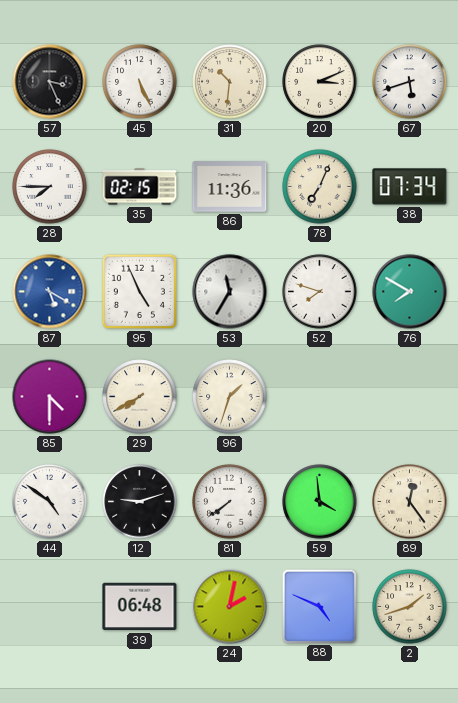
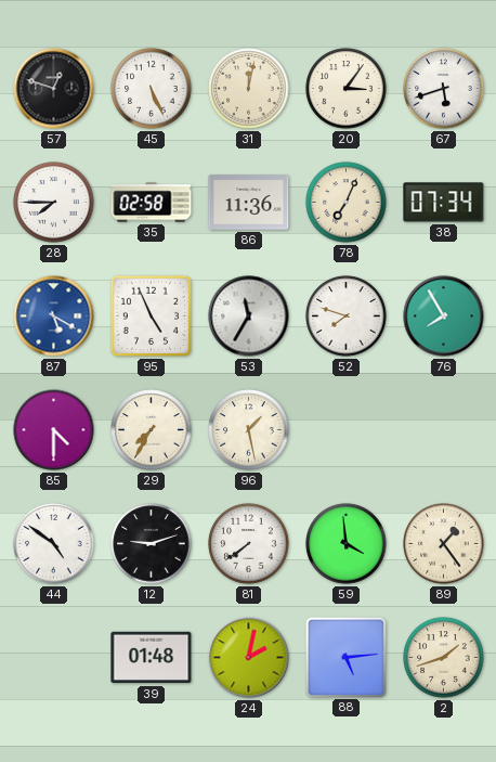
57: 3:26 -> 12:48 (54, 89)
31: 10:31 -> 12:02 (249, 89)
20: 3:11 -> 3:06 (347, 89)
35: 02:15 -> 02:58 (152, 203)
76: 7:50 -> 7:55 (444, 317)
29: 7:40 -> 7:35 (152, 430)
96: 1:33 -> 1:28 (249, 430)
89: 12:24 -> 1:24 (444, 544)
39: 06:48 -> 01:48 (152, 658)
88: 4:49 -> 5:14 (345, 657)
